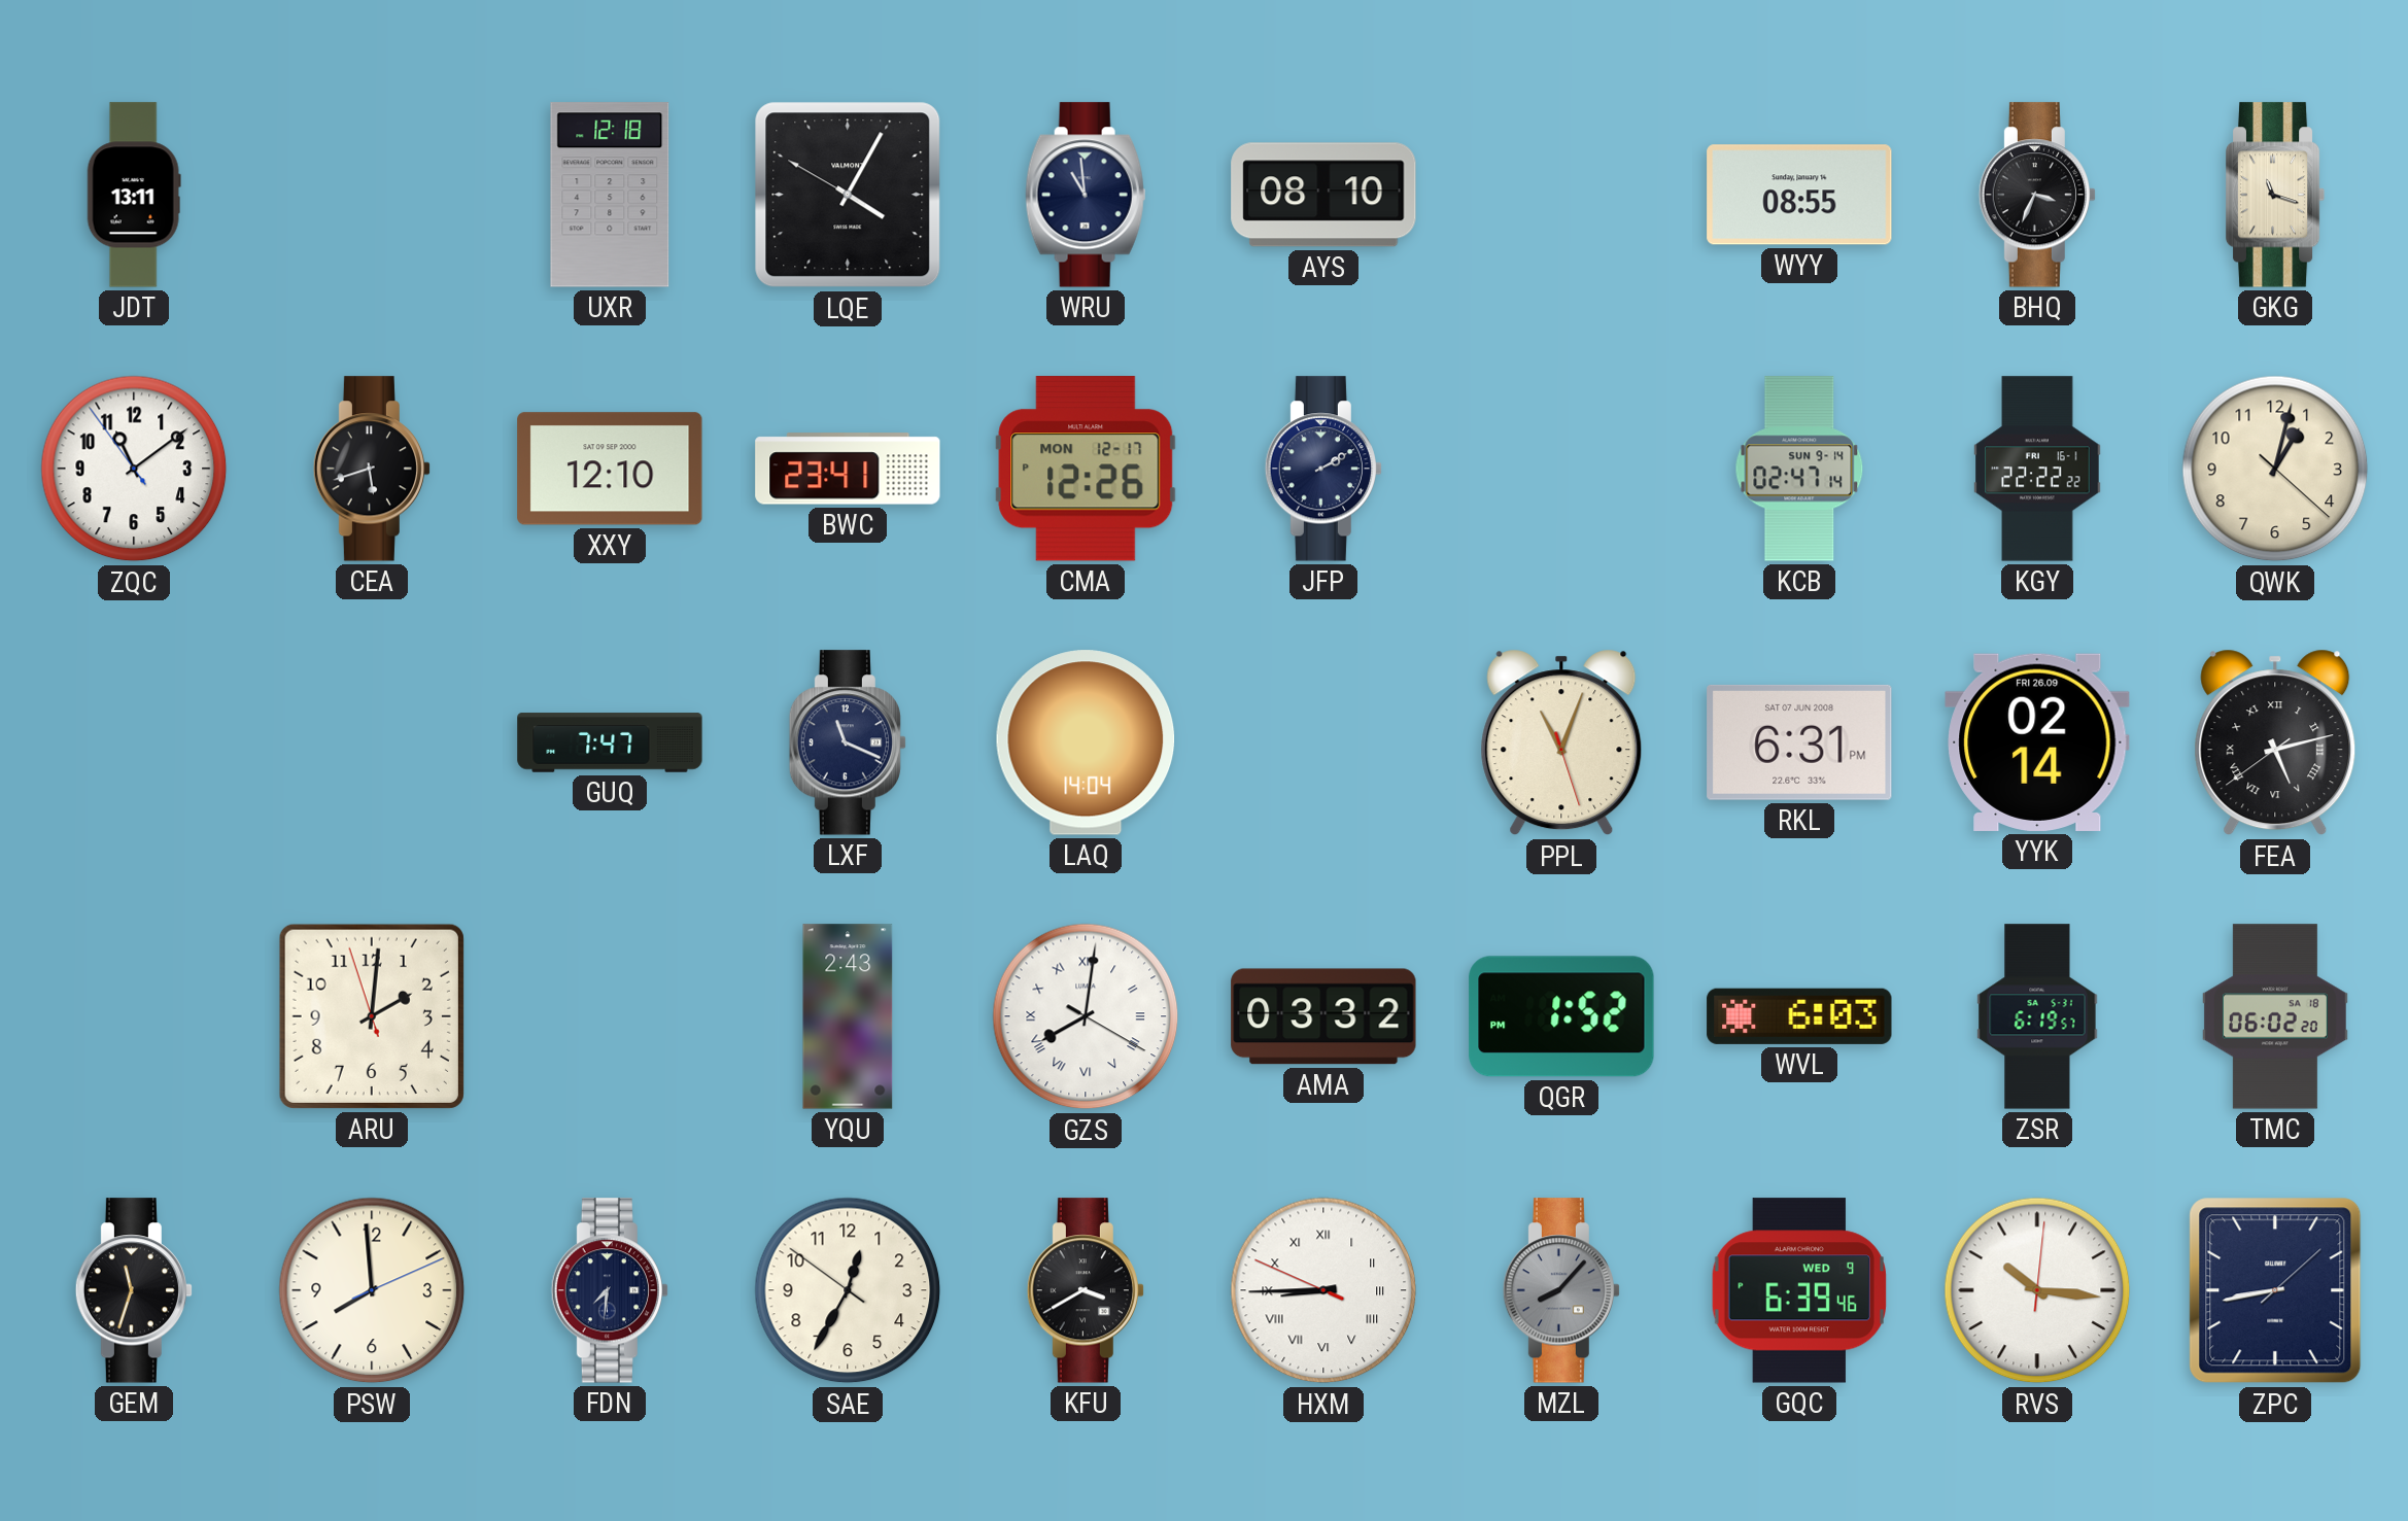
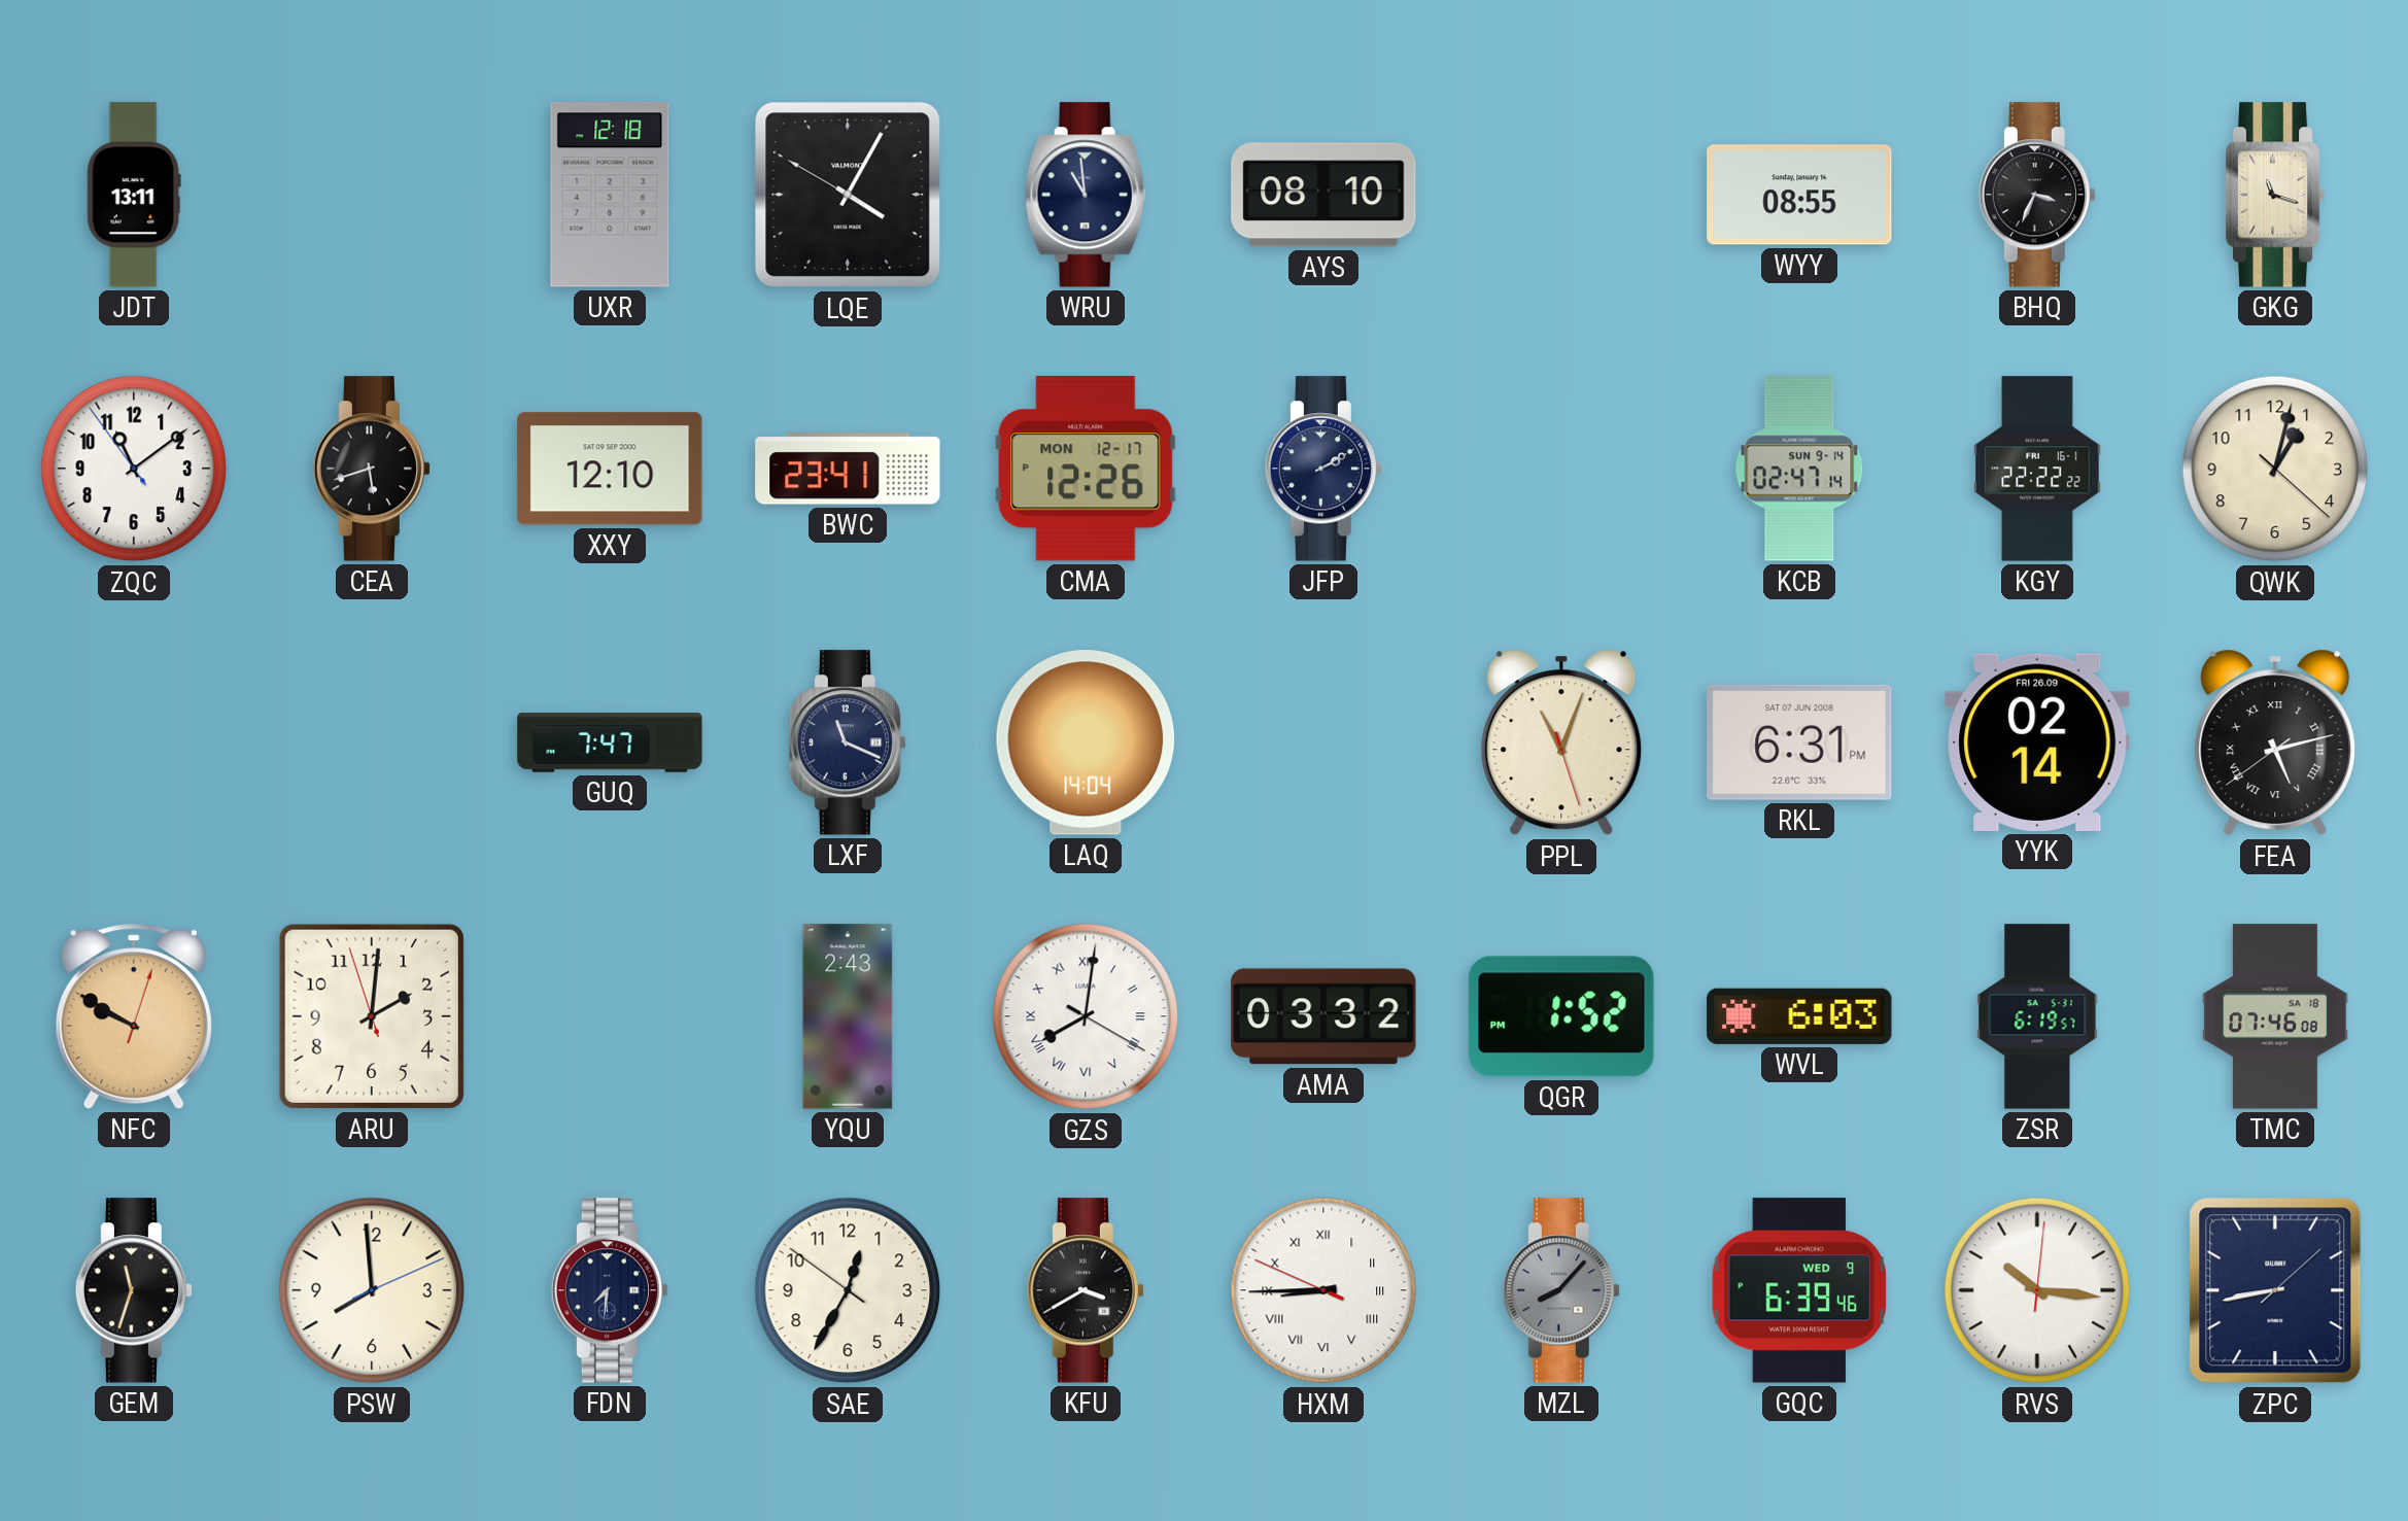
NFC: none -> 9:50 (134, 1016)
TMC: 06:02 -> 07:46 (2275, 1016)
